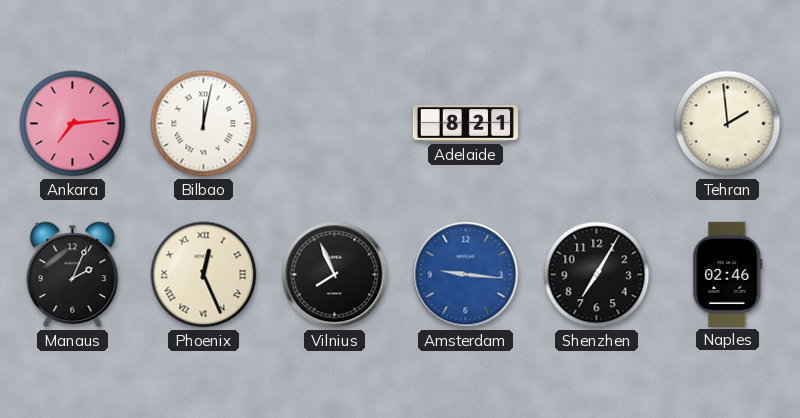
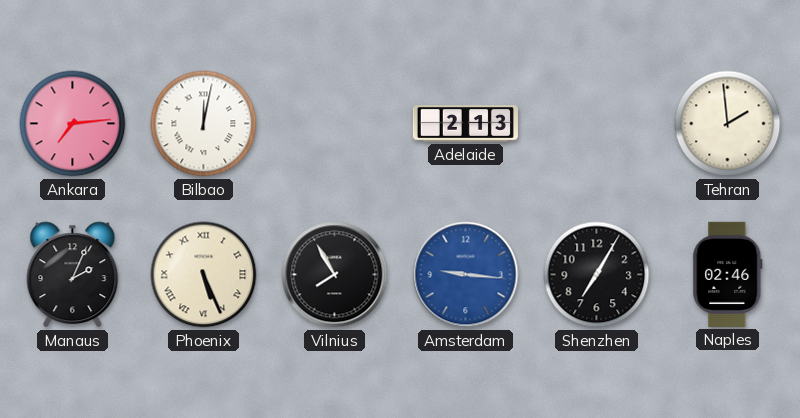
Adelaide: 8:21 -> 2:13 (465, 124)
Phoenix: 12:26 -> 5:26 (204, 275)
Vilnius: 7:56 -> 7:55 (335, 275)
